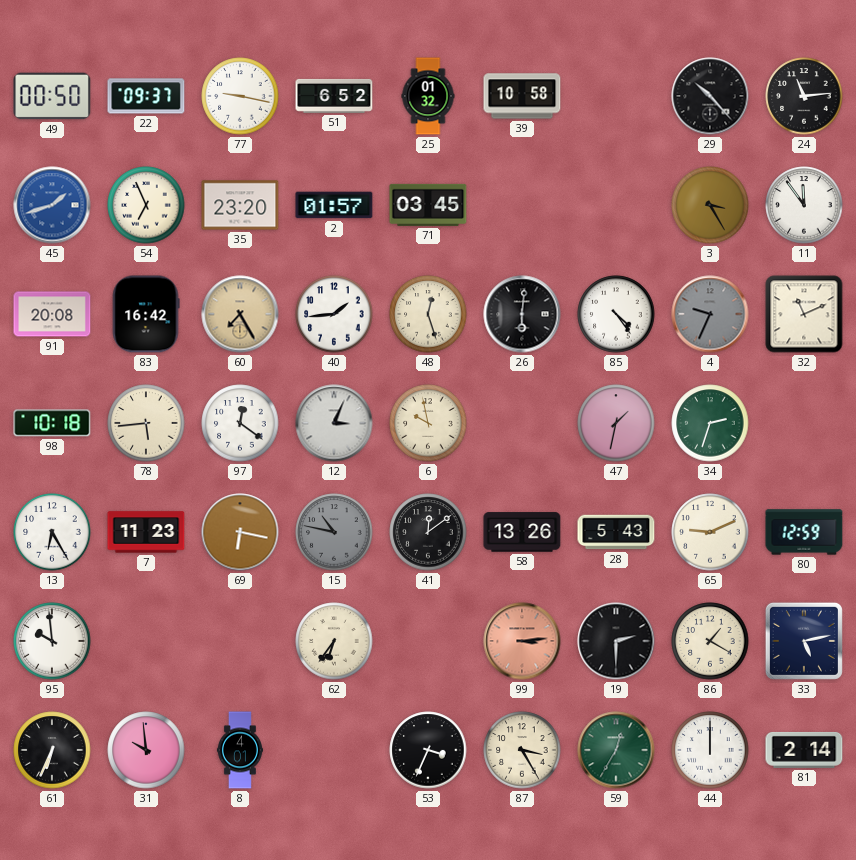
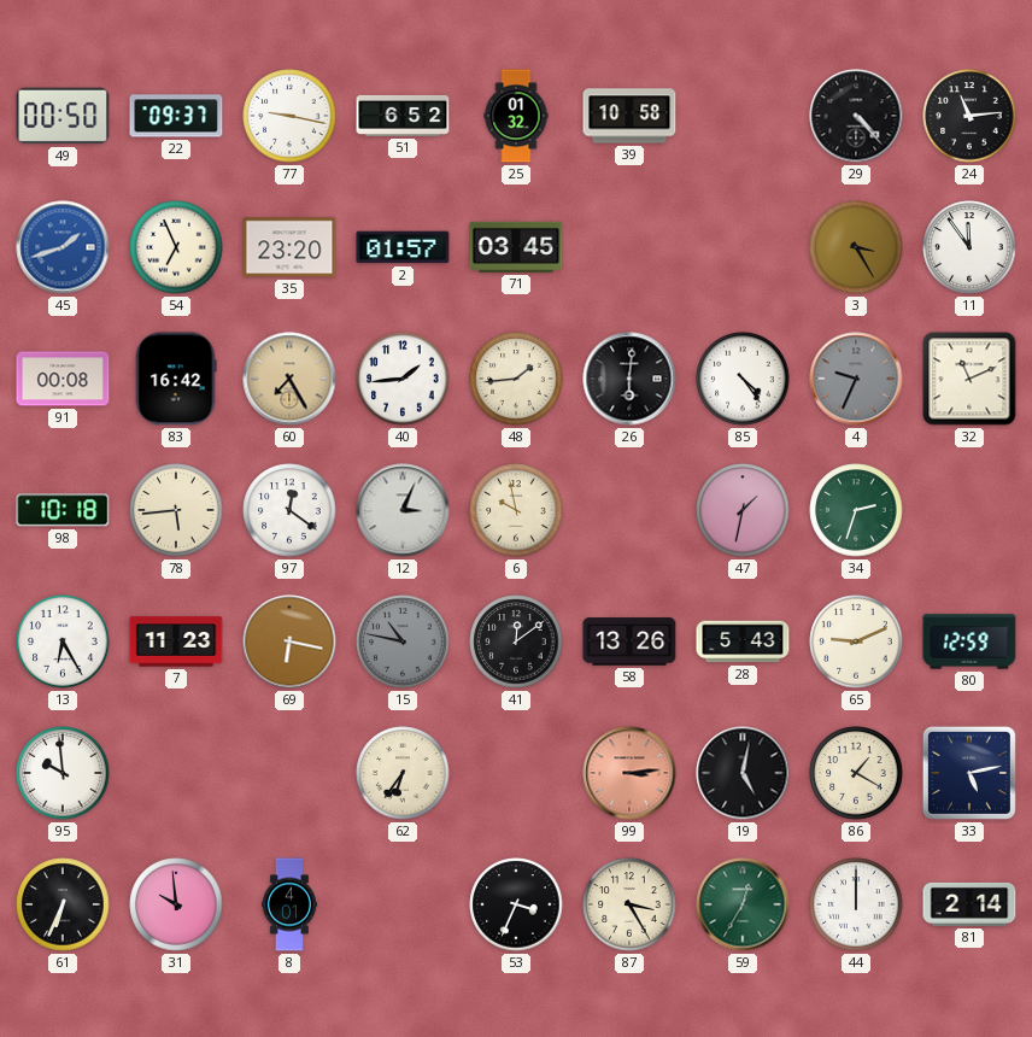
29: 10:23 -> 4:23 (856, 116)
91: 20:08 -> 00:08 (63, 379)
48: 12:27 -> 1:44 (516, 379)
19: 2:30 -> 5:02 (743, 773)
